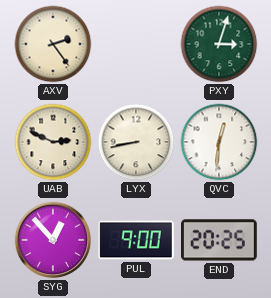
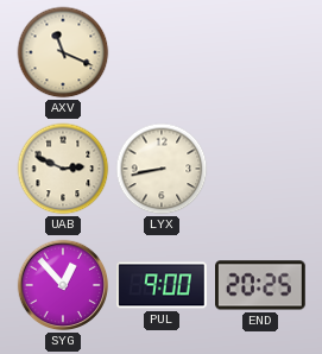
AXV: 2:24 -> 11:19 (63, 52)
PXY: 3:03 -> none (219, 44)
QVC: 12:31 -> none (219, 142)
